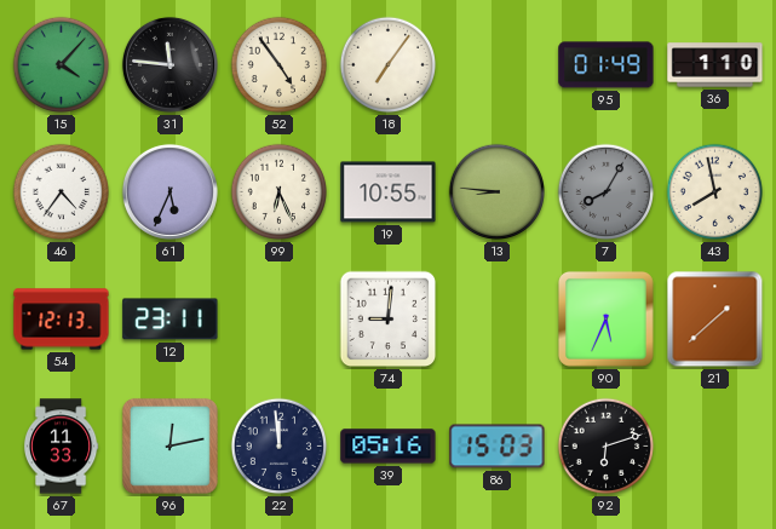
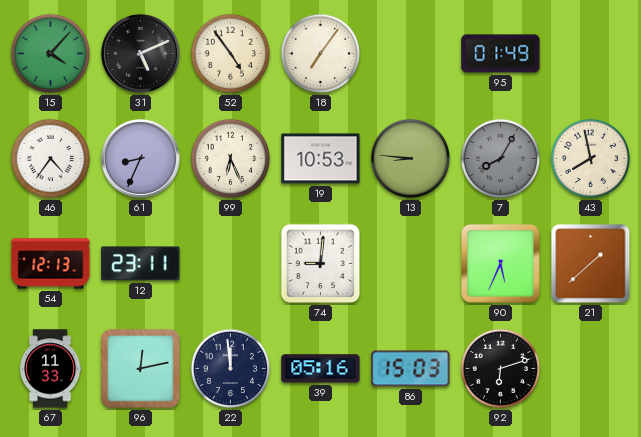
31: 11:46 -> 5:11 (140, 53)
36: 1:10 -> none (715, 65)
61: 5:34 -> 8:34 (140, 158)
19: 10:55 -> 10:53 (321, 159)
